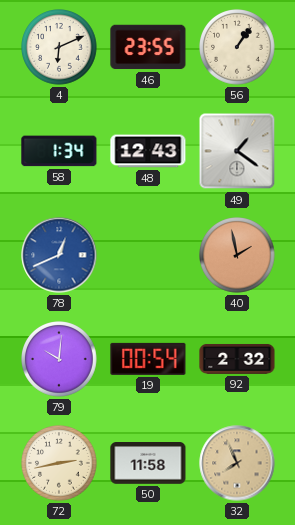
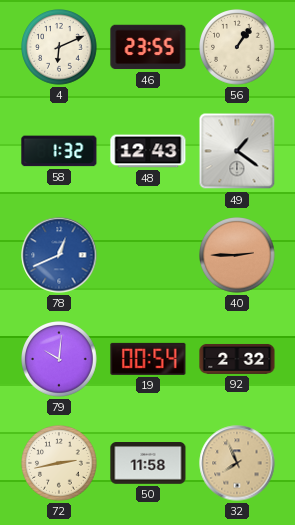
58: 1:34 -> 1:32 (59, 151)
40: 1:58 -> 2:45 (237, 255)
